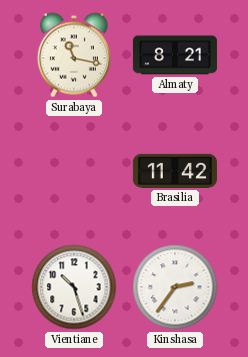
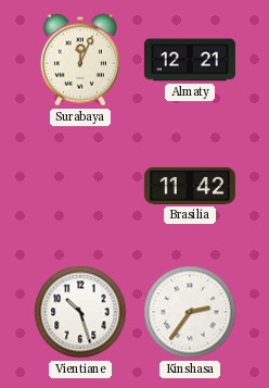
Surabaya: 11:17 -> 12:04 (80, 60)
Almaty: 8:21 -> 12:21 (190, 60)
